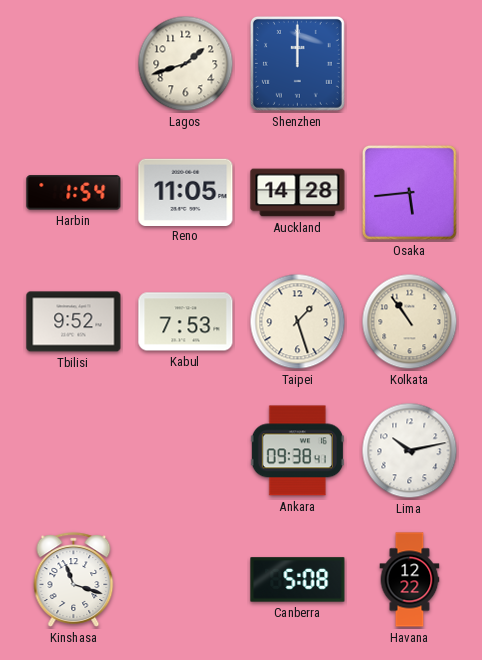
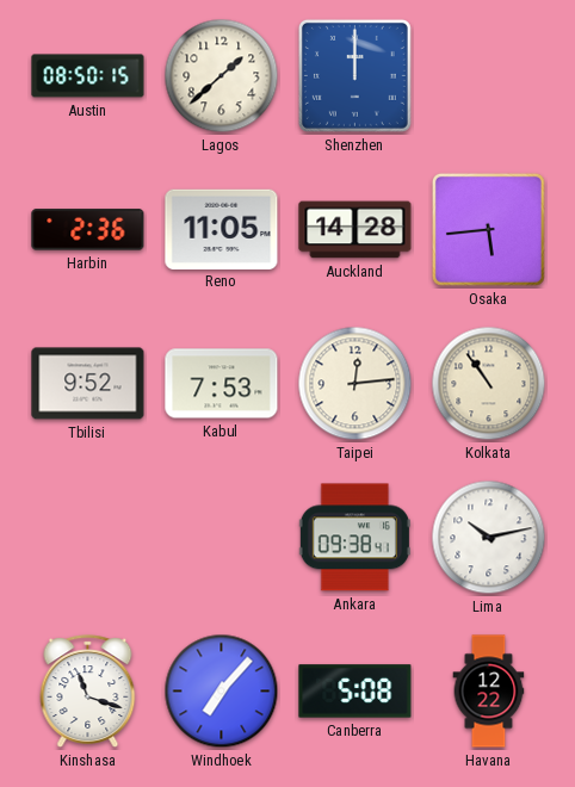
Austin: none -> 08:50 (88, 76)
Lagos: 1:42 -> 1:38 (222, 76)
Harbin: 1:54 -> 2:36 (88, 230)
Taipei: 1:27 -> 12:14 (355, 384)
Windhoek: none -> 7:07 (222, 692)
